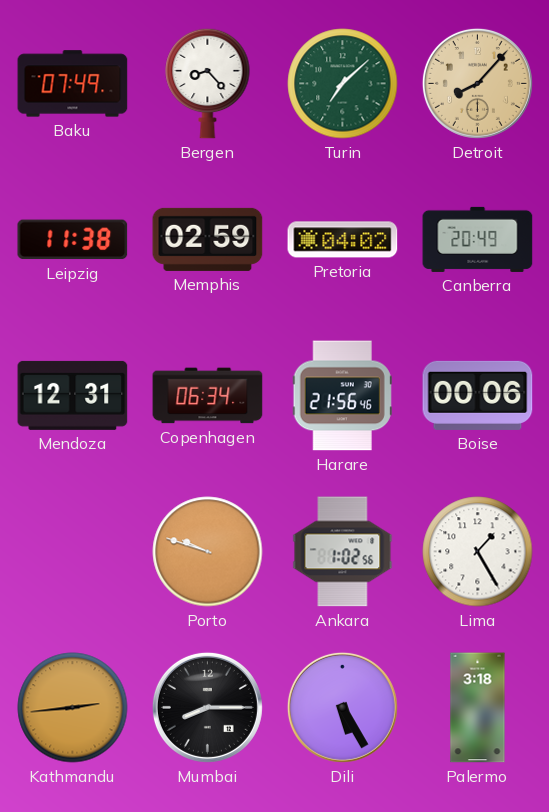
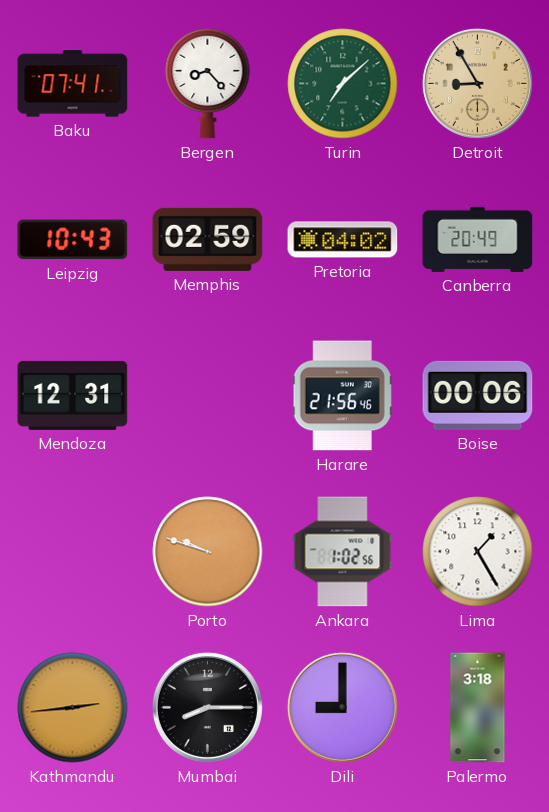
Baku: 07:49 -> 07:41 (73, 84)
Detroit: 8:07 -> 8:55 (477, 83)
Leipzig: 11:38 -> 10:43 (73, 240)
Copenhagen: 06:34 -> none (208, 396)
Dili: 5:25 -> 9:00 (342, 707)
